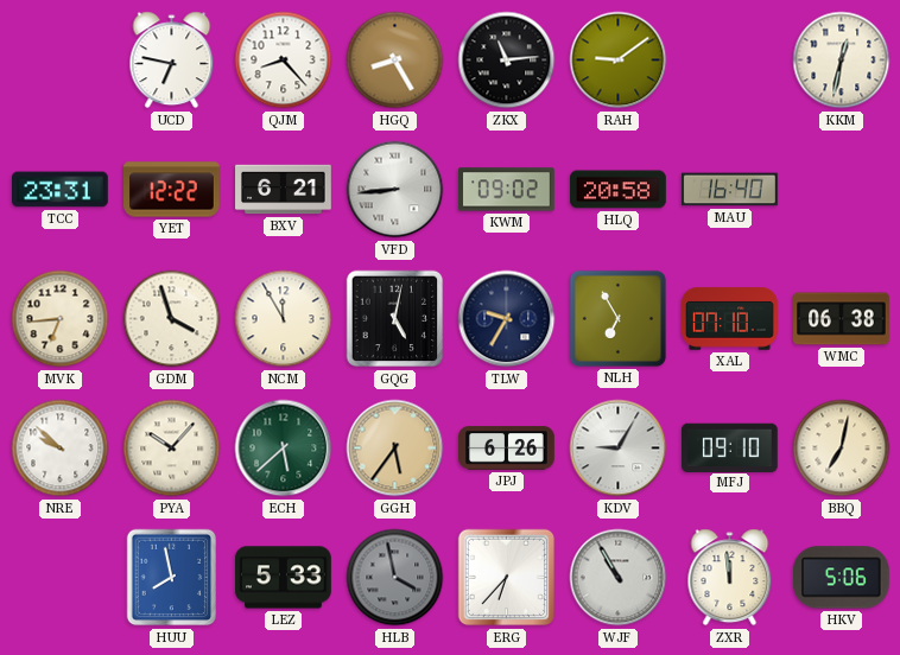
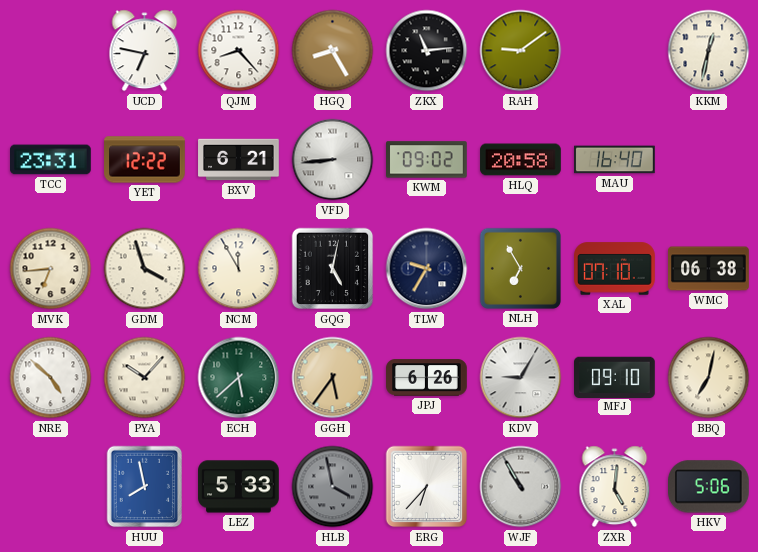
NRE: 9:52 -> 4:52 (51, 378)
ZXR: 11:59 -> 5:01 (615, 487)
